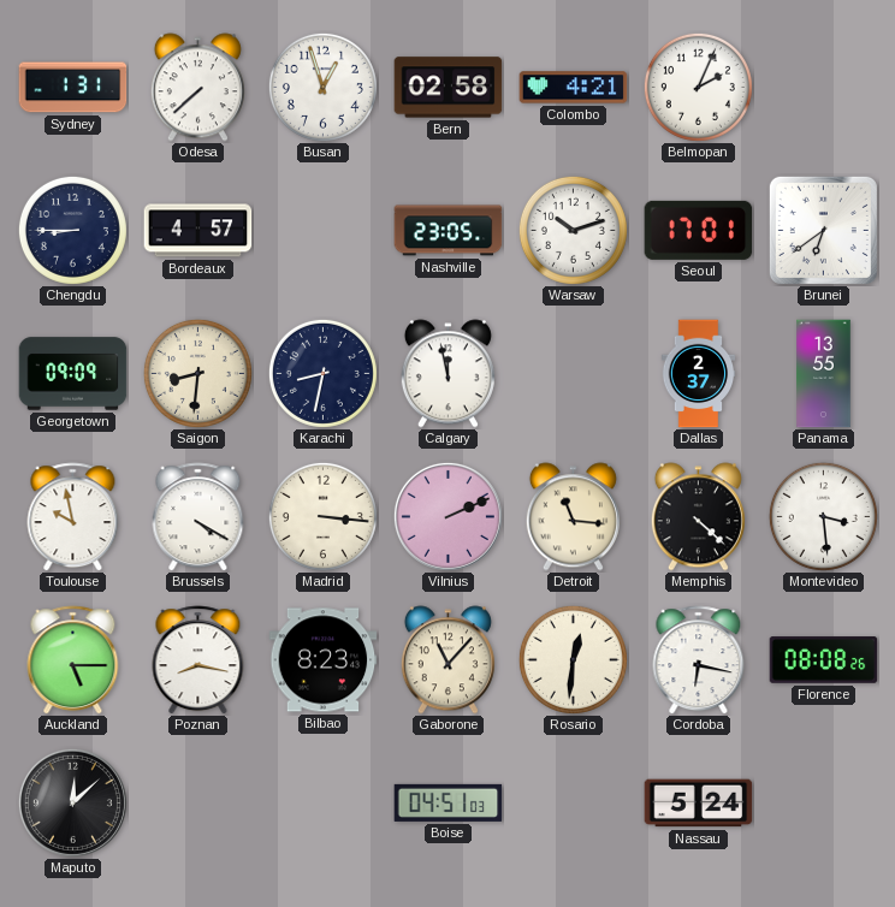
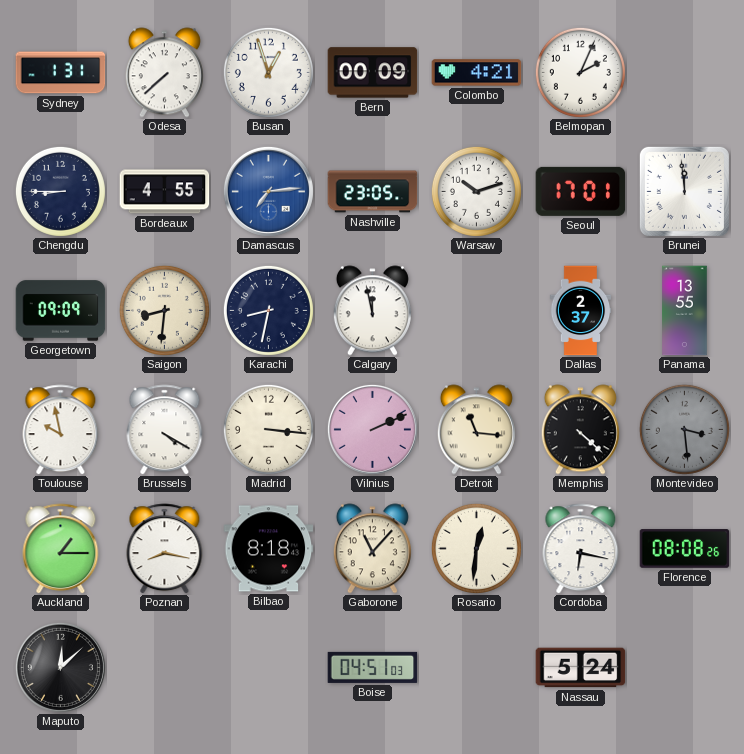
Bern: 02:58 -> 00:09 (373, 73)
Bordeaux: 4:57 -> 4:55 (165, 192)
Damascus: none -> 7:14 (268, 191)
Brunei: 6:39 -> 11:59 (684, 191)
Montevideo dial: white -> grey (684, 429)
Auckland: 5:15 -> 1:15 (61, 549)
Bilbao: 8:23 -> 8:18 (269, 549)
